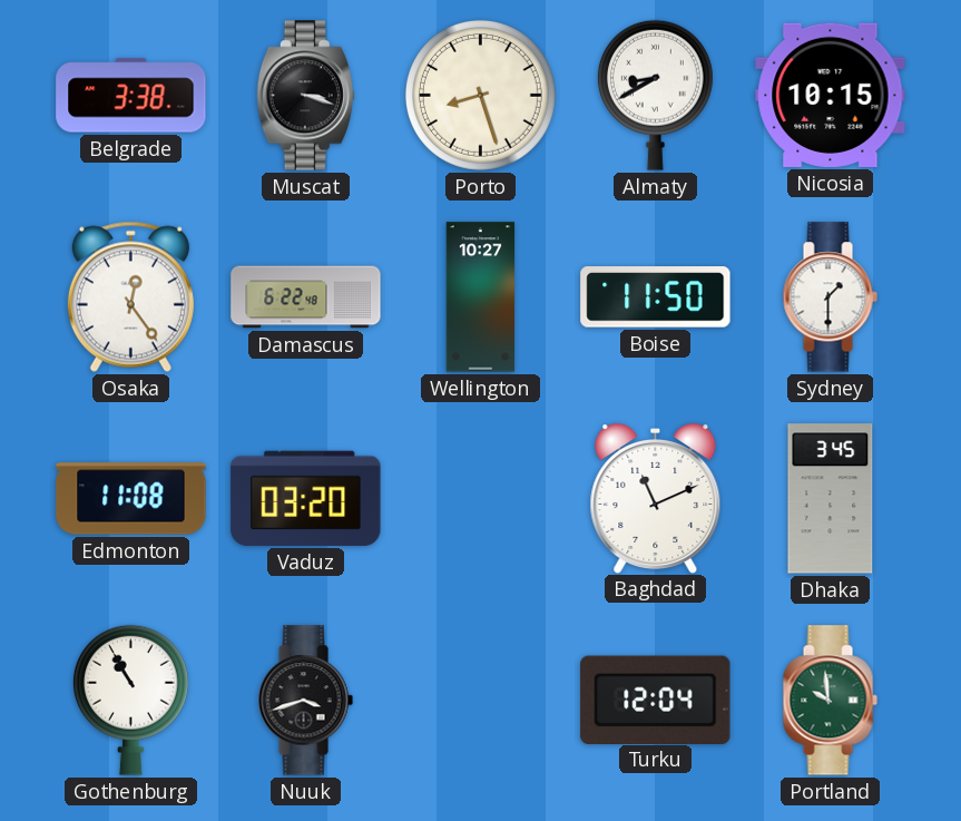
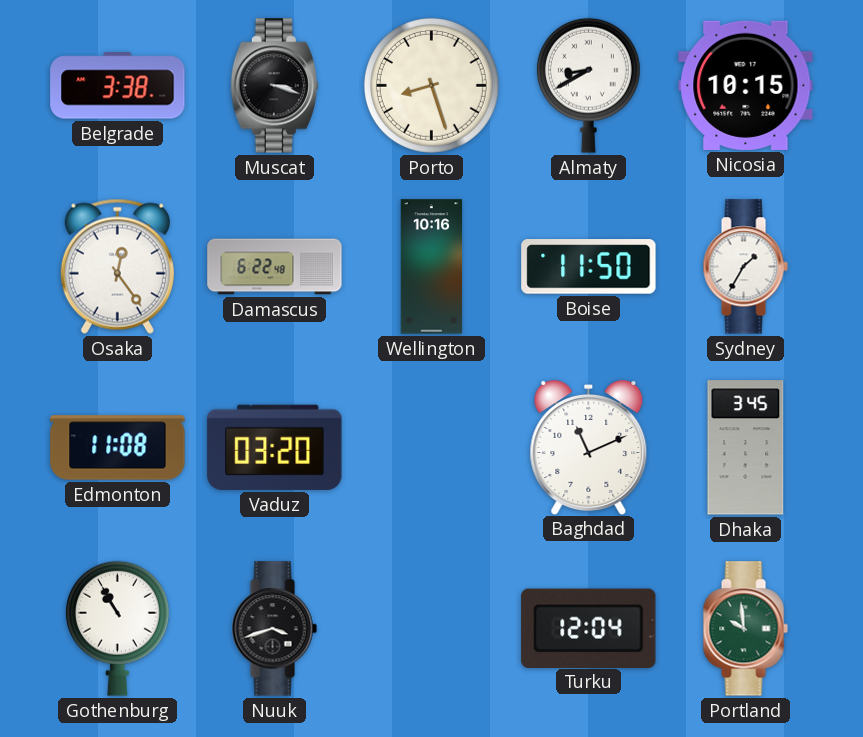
Wellington: 10:27 -> 10:16 (432, 267)
Sydney: 1:30 -> 1:35 (745, 267)
